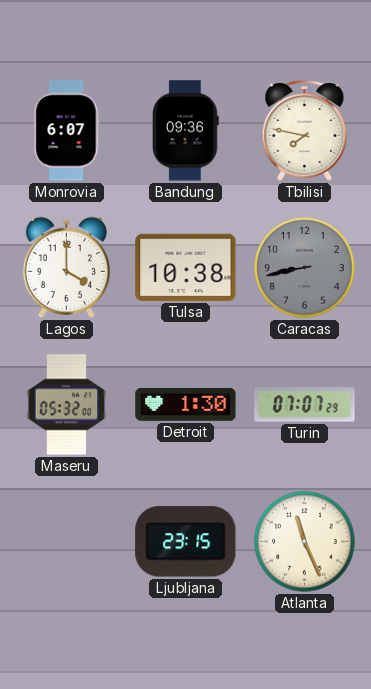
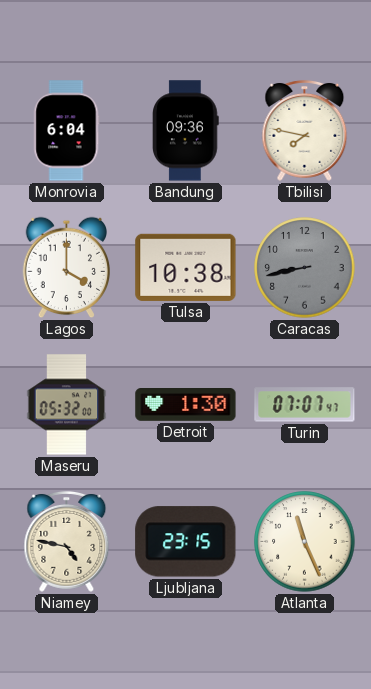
Monrovia: 6:07 -> 6:04 (67, 131)
Turin: 07:07:29 -> 07:07:47 (305, 405)
Niamey: none -> 4:47 (67, 541)
